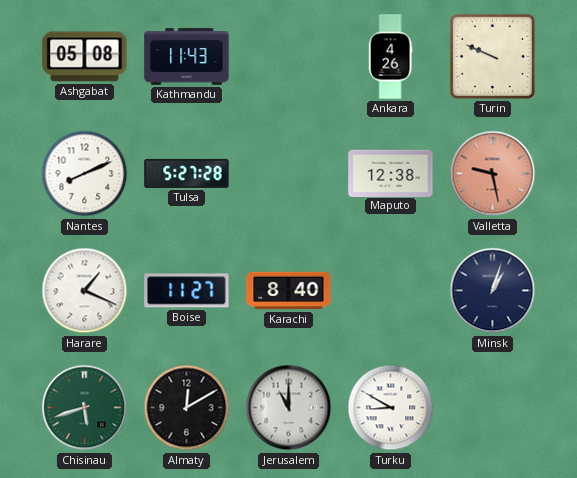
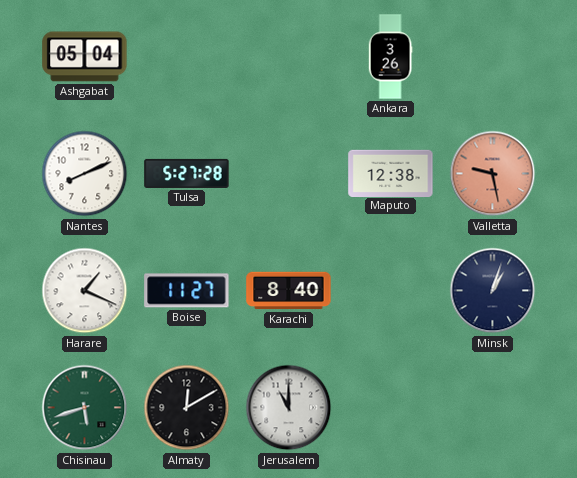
Ashgabat: 05:08 -> 05:04 (85, 57)
Kathmandu: 11:43 -> none (187, 57)
Ankara: 4:26 -> 3:26 (390, 57)
Turin: 9:49 -> none (492, 56)
Turku: 8:50 -> none (391, 408)
